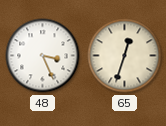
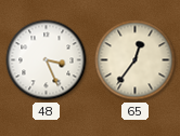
65: 12:33 -> 12:36 (136, 60)
